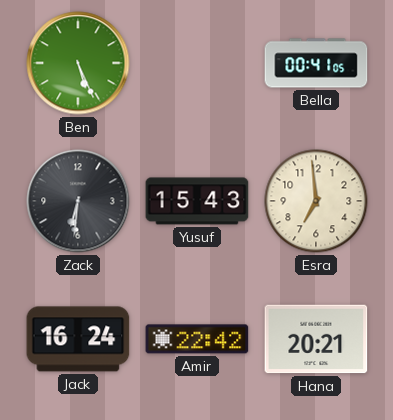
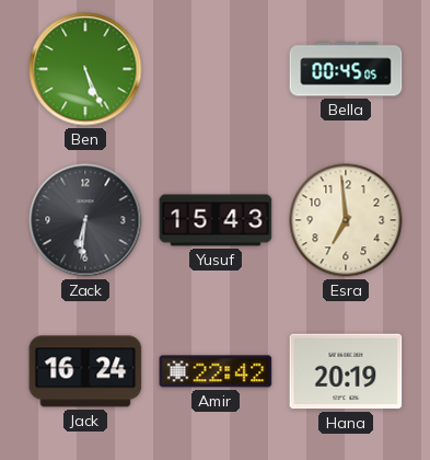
Bella: 00:41 -> 00:45 (346, 69)
Hana: 20:21 -> 20:19 (346, 371)
